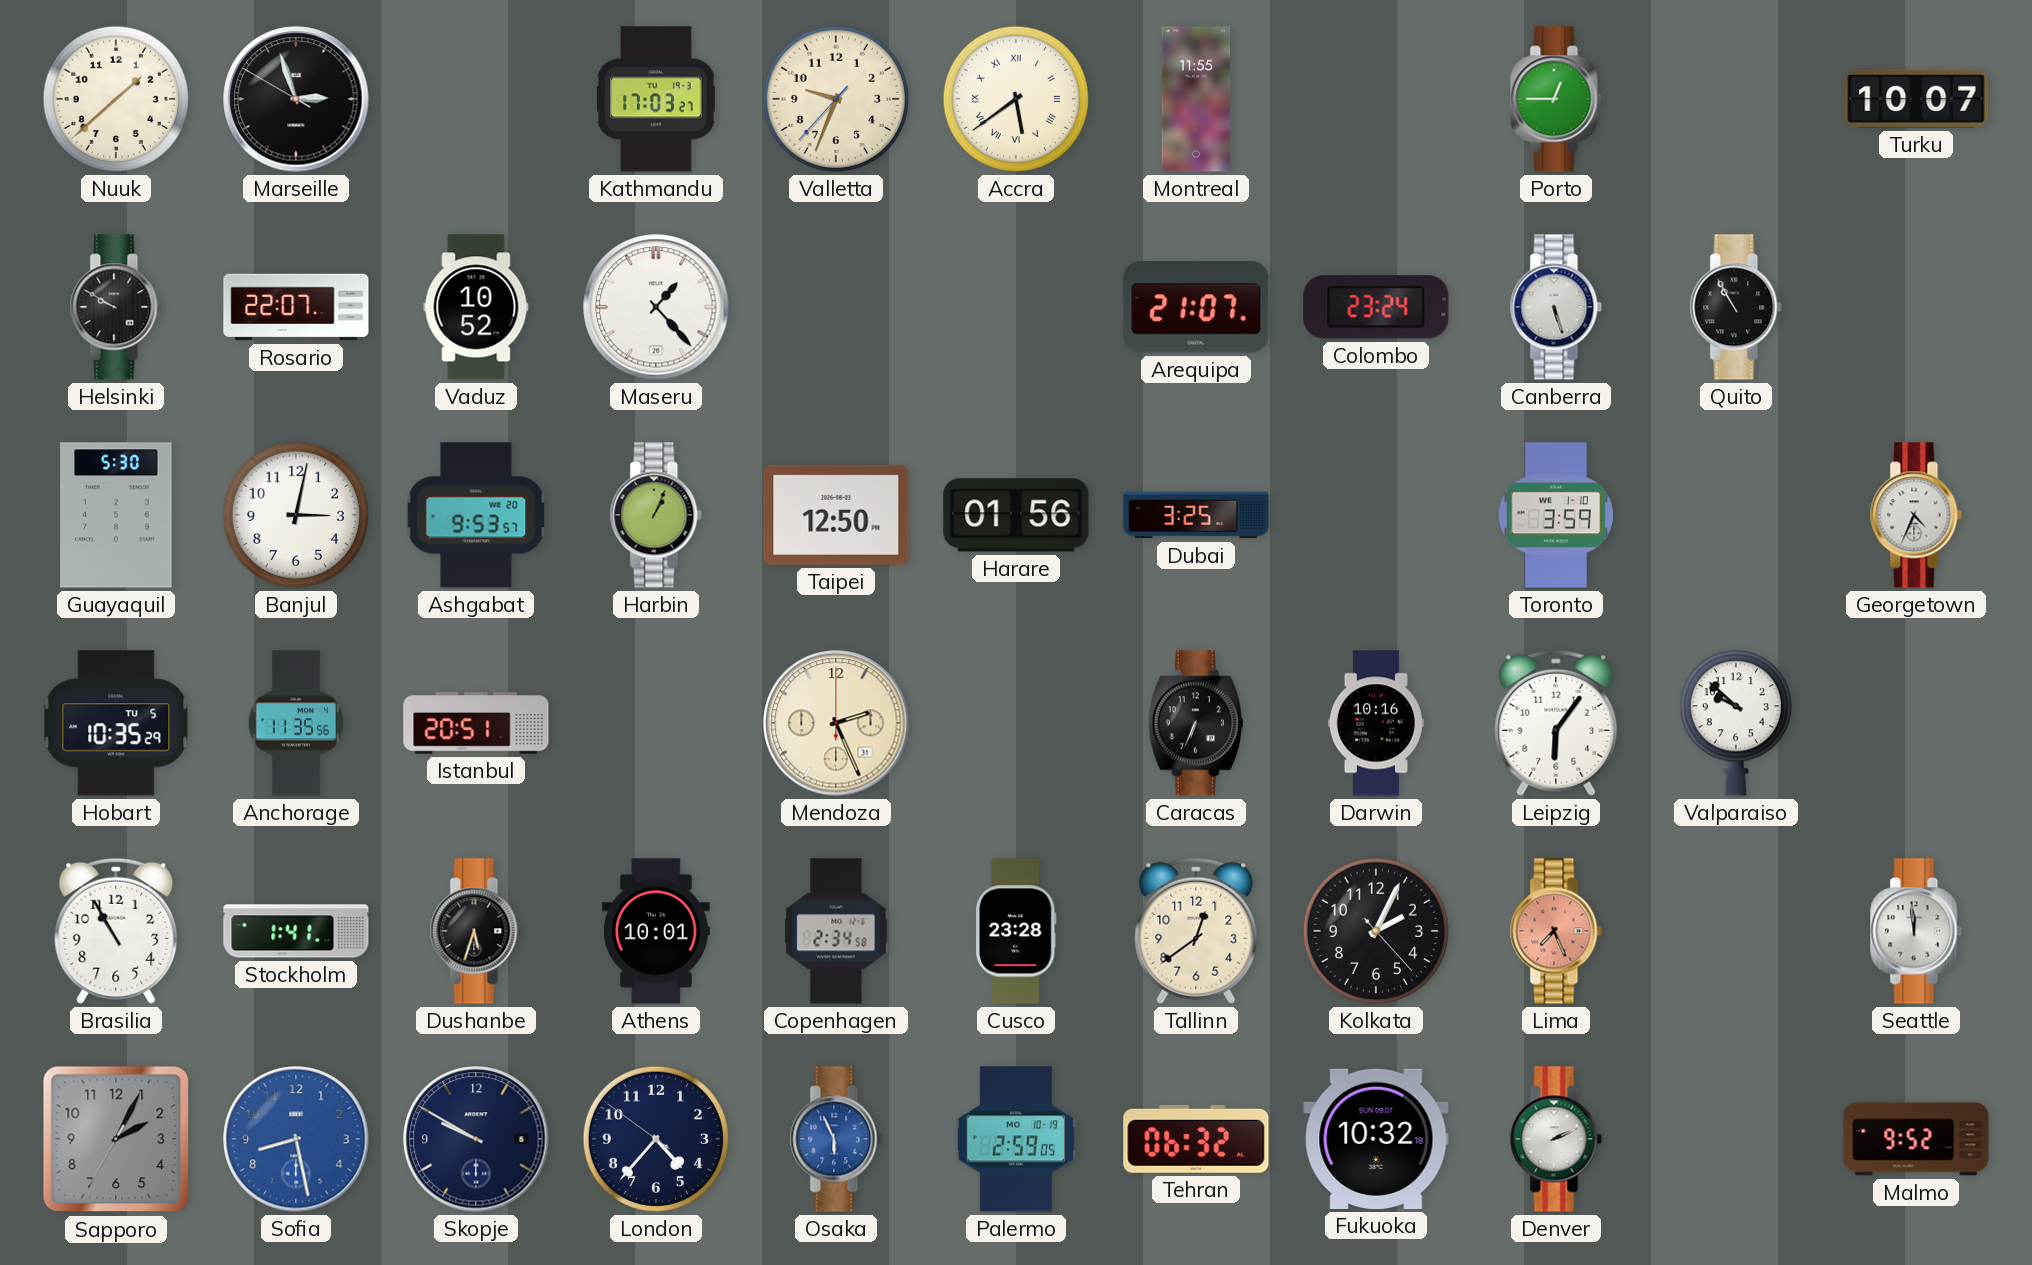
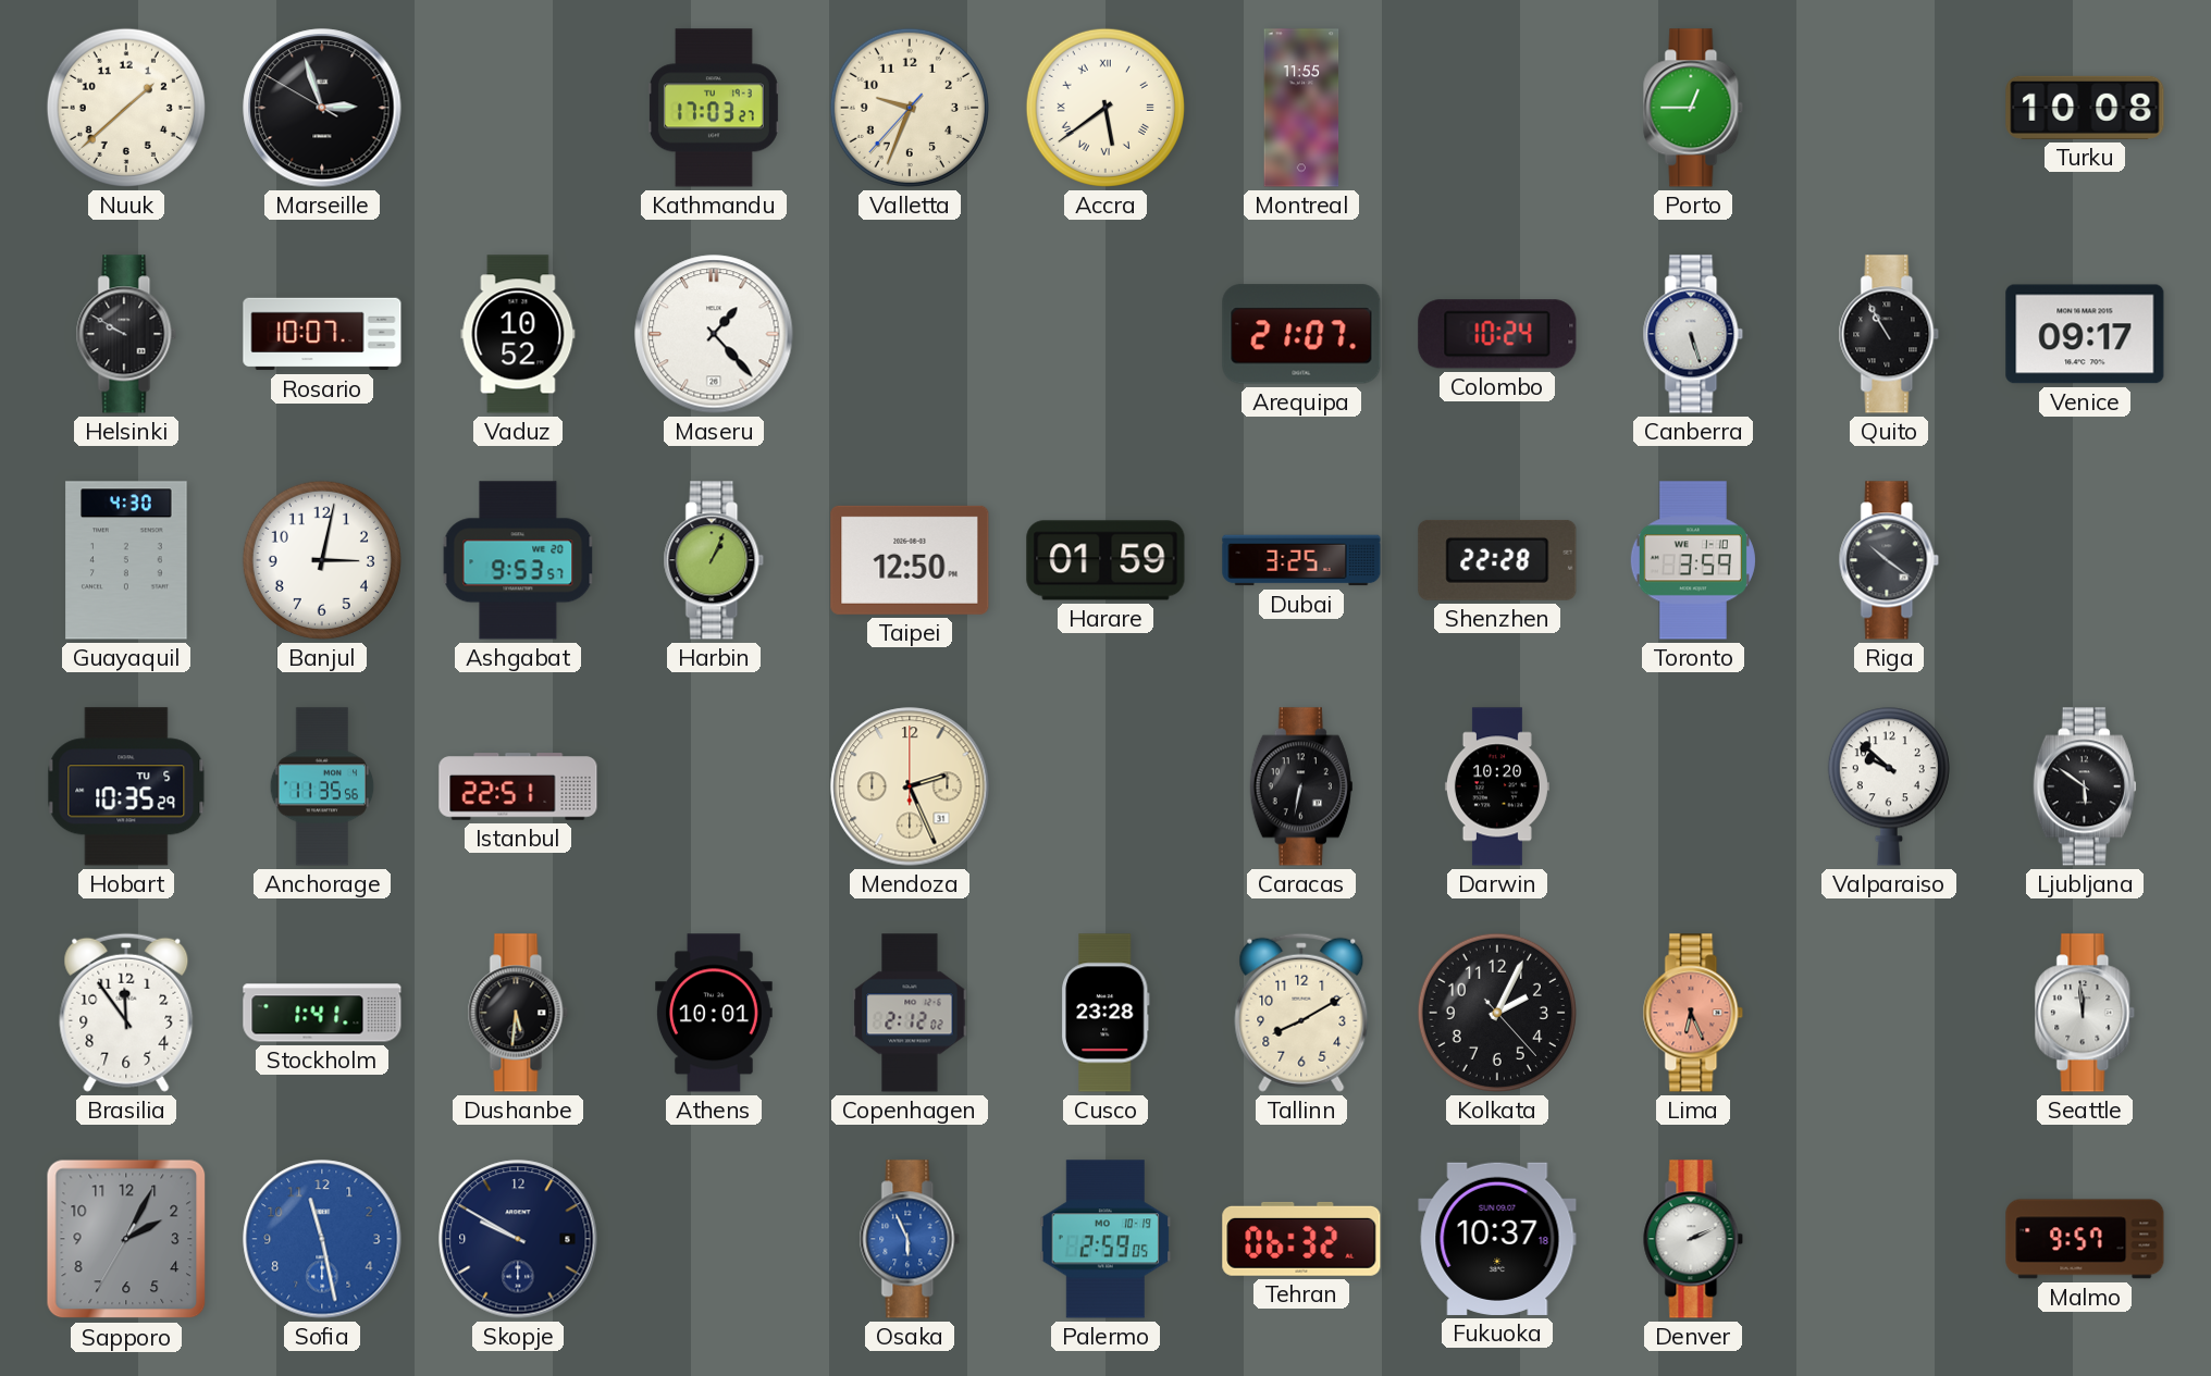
Turku: 10:07 -> 10:08 (2085, 108)
Rosario: 22:07 -> 10:07 (322, 334)
Colombo: 23:24 -> 10:24 (1497, 334)
Venice: none -> 09:17 (2085, 334)
Guayaquil: 5:30 -> 4:30 (126, 560)
Harare: 01:56 -> 01:59 (1105, 560)
Shenzhen: none -> 22:28 (1497, 560)
Riga: none -> 10:21 (1889, 560)
Georgetown: 4:34 -> none (1916, 515)
Istanbul: 20:51 -> 22:51 (518, 786)
Caracas: 6:34 -> 6:32 (1301, 786)
Darwin: 10:16 -> 10:20 (1497, 786)
Leipzig: 6:06 -> none (1556, 723)
Ljubljana: none -> 5:51 (2085, 786)
Brasilia: 10:55 -> 11:54 (126, 1013)
Dushanbe: 5:33 -> 5:31 (518, 1013)
Copenhagen: 2:34 -> 2:12 (910, 1013)
Tallinn: 12:39 -> 8:10 (1301, 1013)
Lima: 7:26 -> 6:26 (1693, 1013)
Sofia: 8:28 -> 11:28 (322, 1239)
London: 4:36 -> none (656, 1139)
Fukuoka: 10:32 -> 10:37 (1497, 1239)
Malmo: 9:52 -> 9:57 (2085, 1239)
